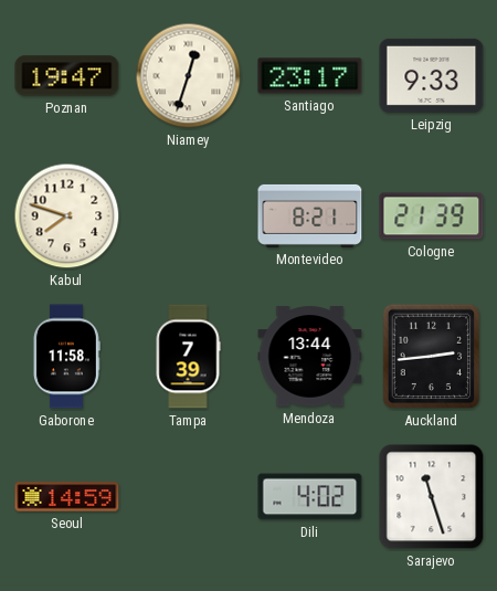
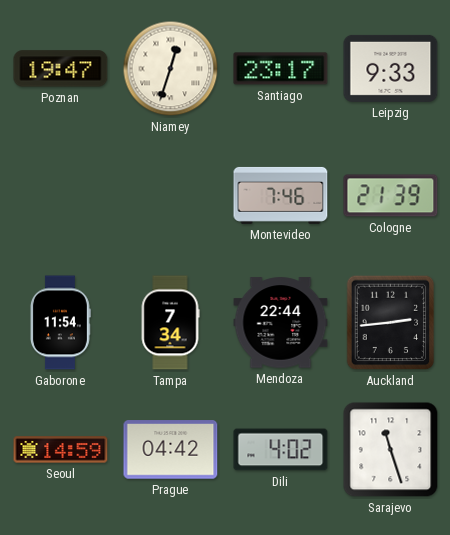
Kabul: 7:48 -> none (67, 217)
Montevideo: 8:21 -> 7:46 (281, 195)
Gaborone: 11:58 -> 11:54 (60, 323)
Tampa: 7:39 -> 7:34 (170, 323)
Mendoza: 13:44 -> 22:44 (281, 323)
Prague: none -> 04:42 (171, 450)
